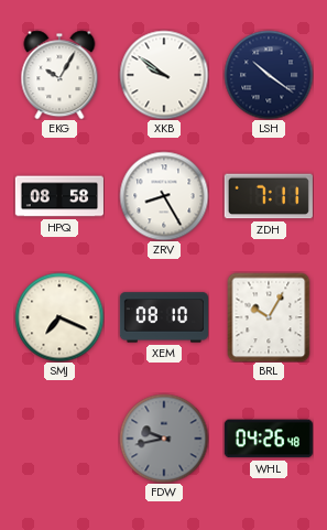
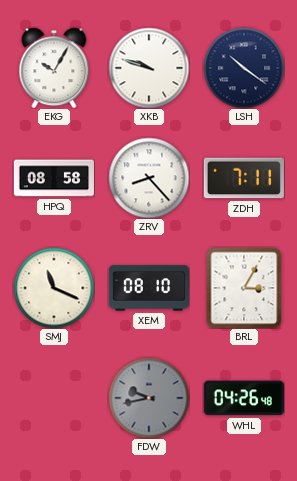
XKB: 9:51 -> 9:48 (149, 68)
ZRV: 8:25 -> 8:23 (149, 178)
SMJ: 7:19 -> 11:19 (54, 288)
BRL: 10:05 -> 3:05 (244, 288)
